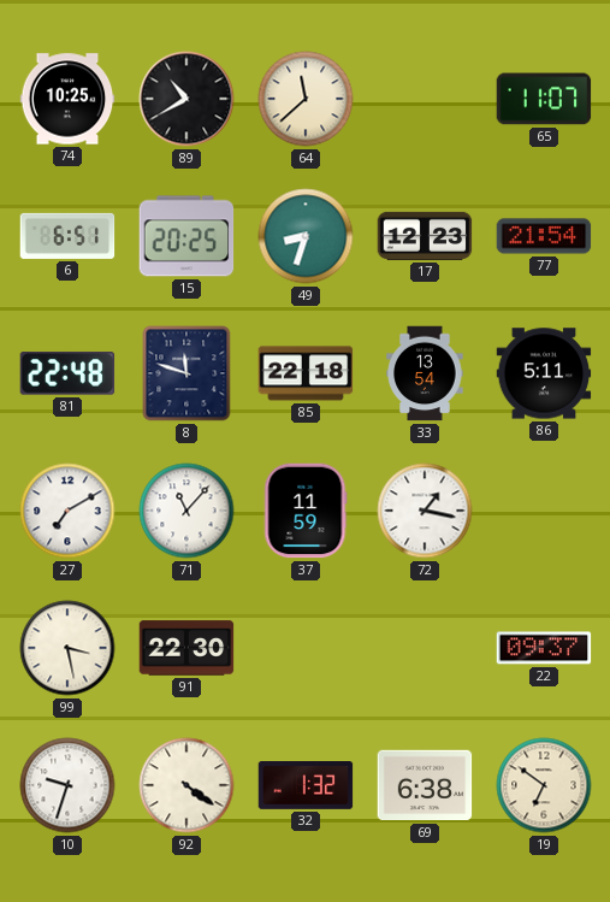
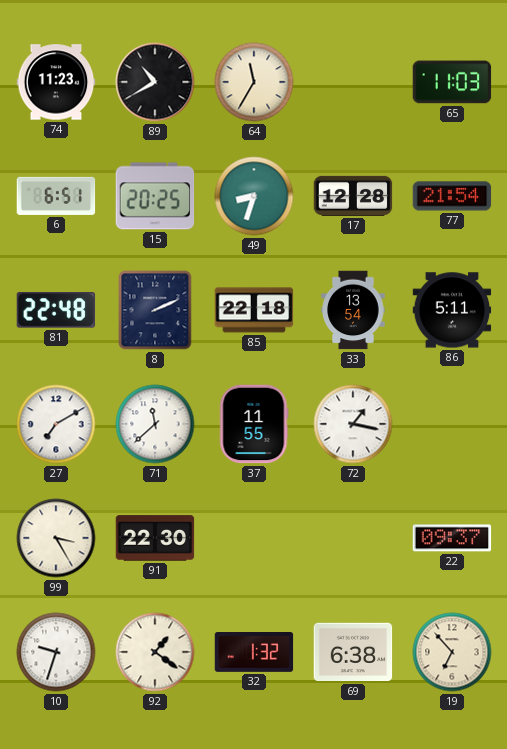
74: 10:25 -> 11:23 (56, 82)
64: 11:38 -> 11:35 (254, 82)
65: 11:07 -> 11:03 (452, 82)
17: 12:23 -> 12:28 (353, 196)
8: 11:48 -> 2:11 (155, 310)
71: 11:07 -> 11:38 (155, 424)
37: 11:59 -> 11:55 (254, 424)
99: 3:28 -> 3:25 (56, 538)
92: 4:21 -> 1:21 (155, 652)
19: 6:51 -> 6:53 (452, 652)
